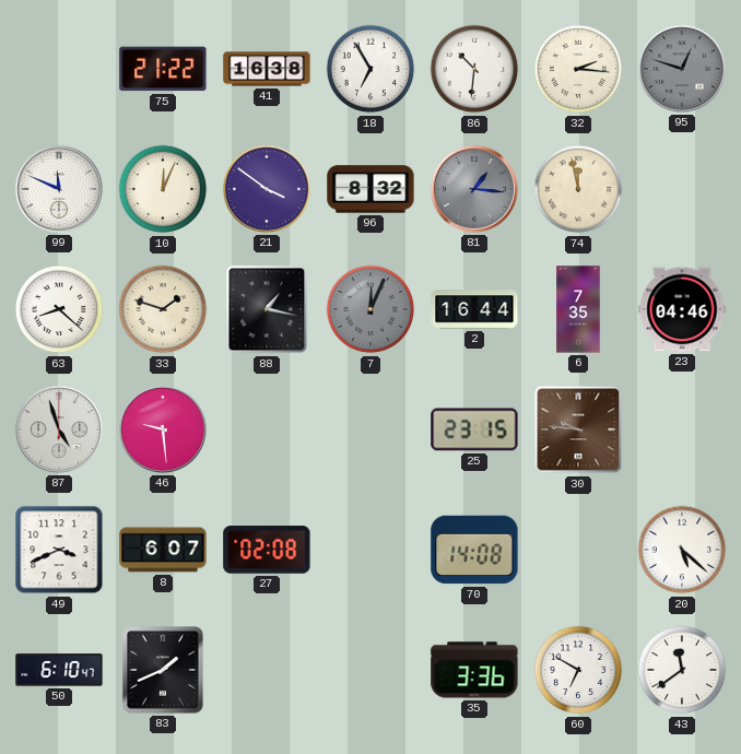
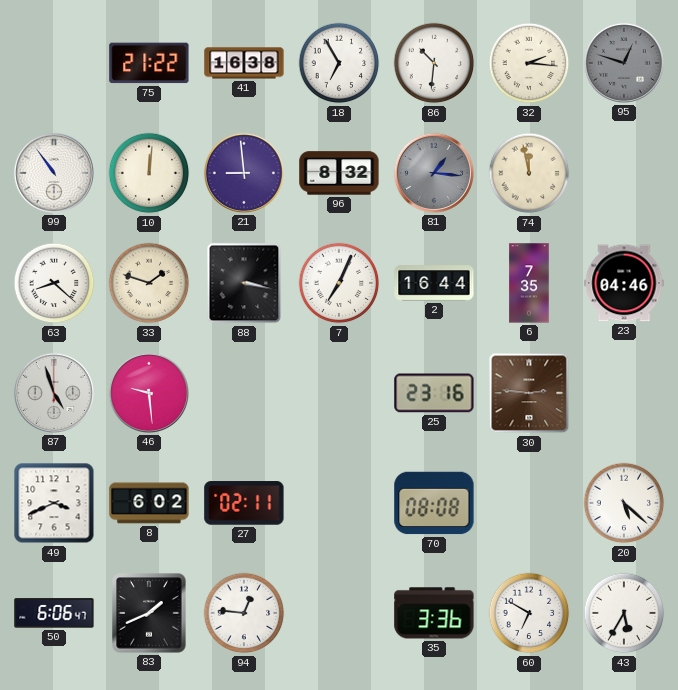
99: 11:49 -> 10:54 (54, 173)
10: 12:04 -> 12:01 (149, 173)
21: 3:51 -> 8:59 (244, 173)
88: 1:17 -> 3:17 (244, 283)
7: 12:04 -> 7:04 (339, 283)
7 dial: grey -> white (339, 283)
25: 23:15 -> 23:16 (434, 393)
30: 9:46 -> 2:46 (529, 393)
8: 6:07 -> 6:02 (149, 503)
27: 02:08 -> 02:11 (244, 503)
70: 14:08 -> 08:08 (434, 503)
50: 6:10 -> 6:06 (54, 613)
94: none -> 12:46 (244, 613)
43: 11:39 -> 5:35 (624, 613)
